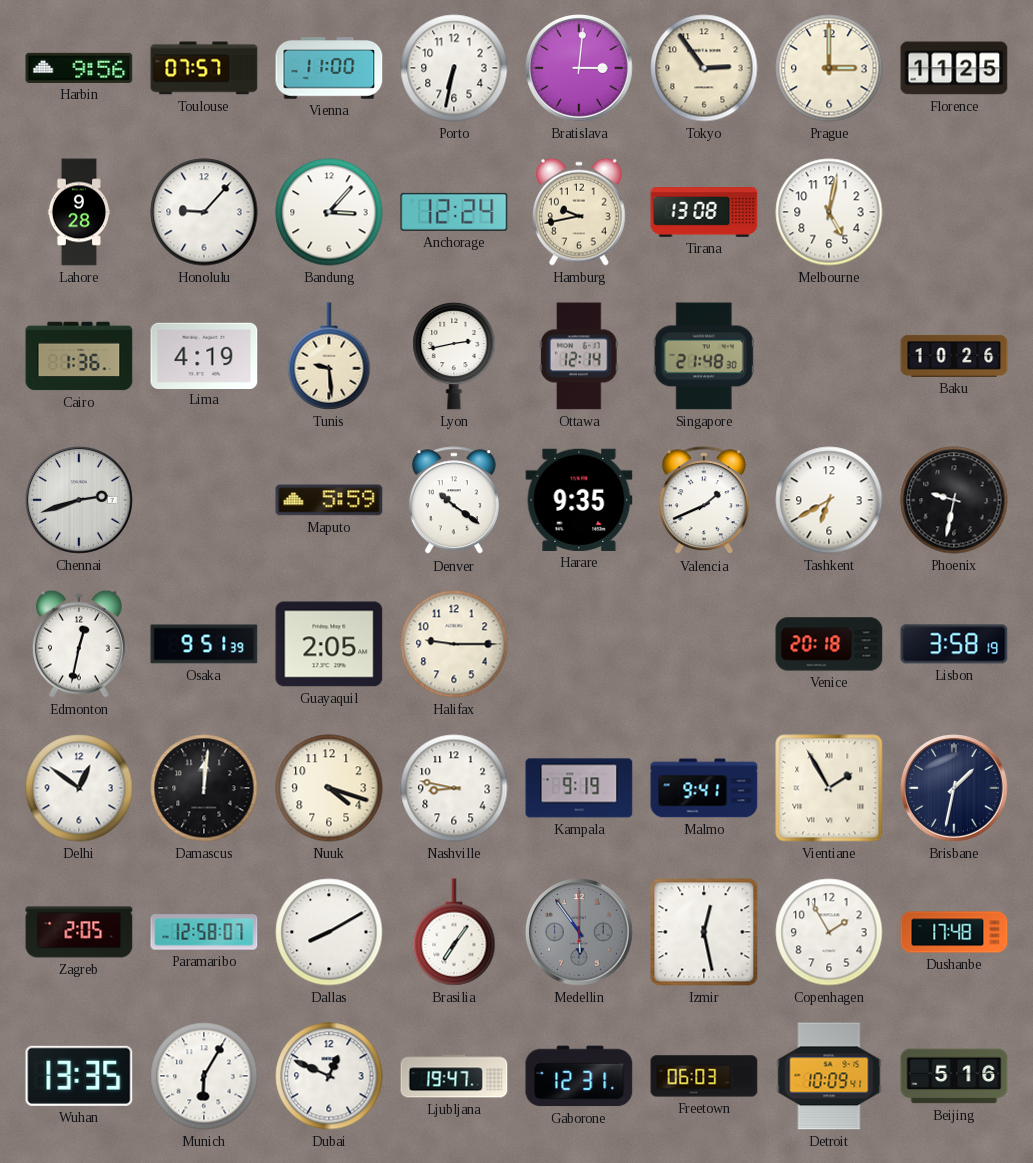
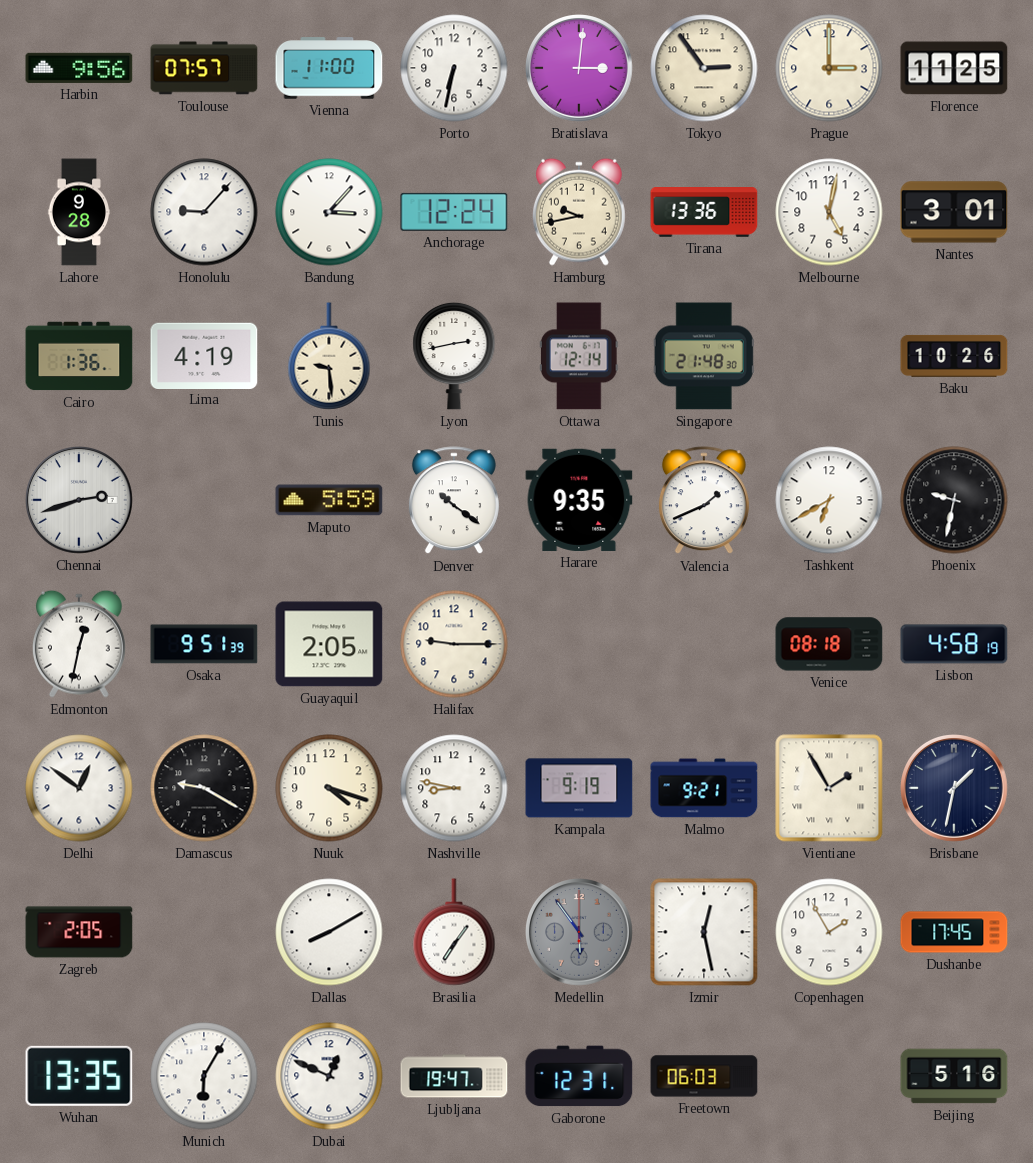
Tirana: 13:08 -> 13:36 (704, 213)
Nantes: none -> 3:01 (954, 212)
Venice: 20:18 -> 08:18 (829, 644)
Lisbon: 3:58 -> 4:58 (954, 644)
Damascus: 12:01 -> 9:20 (204, 788)
Malmo: 9:41 -> 9:21 (704, 788)
Paramaribo: 12:58 -> none (204, 932)
Dushanbe: 17:48 -> 17:45 (954, 932)
Detroit: 10:09 -> none (829, 1076)
